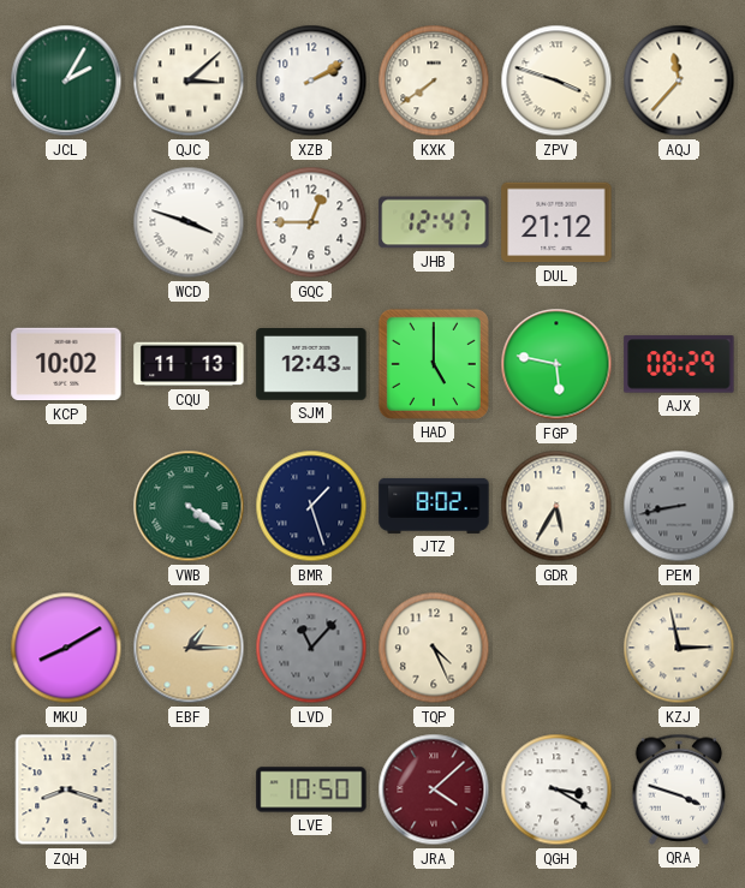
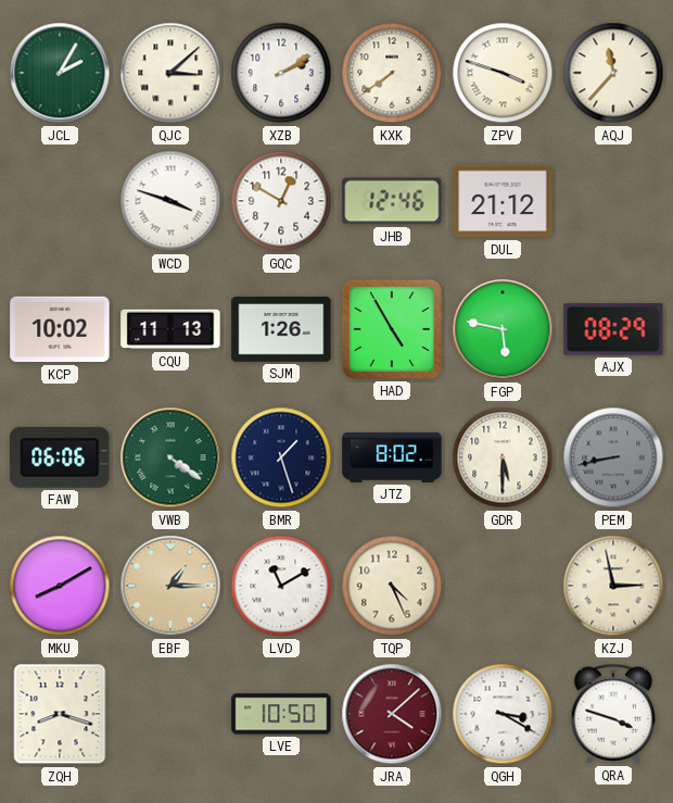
GQC: 12:45 -> 12:50 (281, 201)
JHB: 12:47 -> 12:46 (392, 201)
SJM: 12:43 -> 1:26 (281, 330)
HAD: 5:00 -> 4:55 (392, 329)
FAW: none -> 06:06 (60, 457)
GDR: 5:35 -> 5:30 (503, 457)
LVD: 11:07 -> 11:10 (281, 586)
LVD dial: grey -> white (281, 586)
